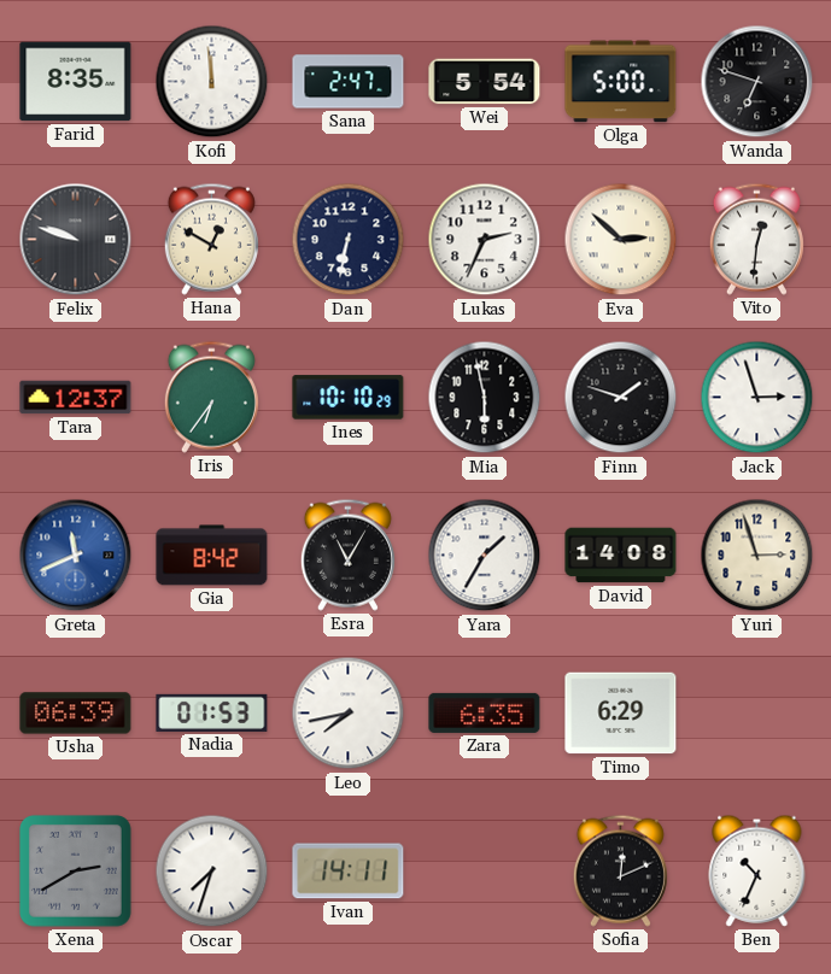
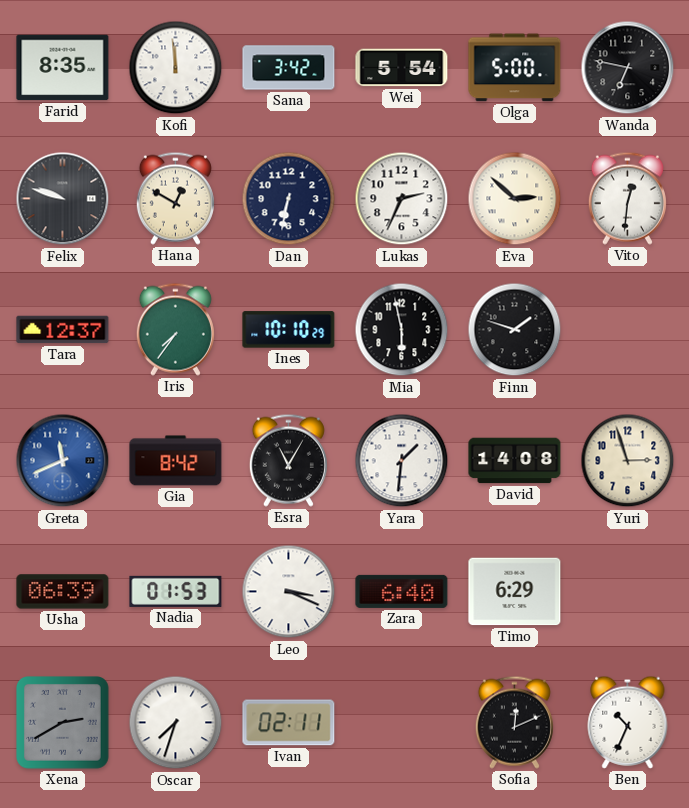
Sana: 2:47 -> 3:42 (289, 68)
Wanda: 6:48 -> 6:47 (628, 68)
Iris: 6:36 -> 7:36 (175, 329)
Jack: 2:57 -> none (757, 398)
Yara: 1:35 -> 1:31 (402, 461)
Leo: 7:43 -> 3:19 (289, 592)
Zara: 6:35 -> 6:40 (402, 591)
Ivan: 14:11 -> 02:11 (289, 723)
